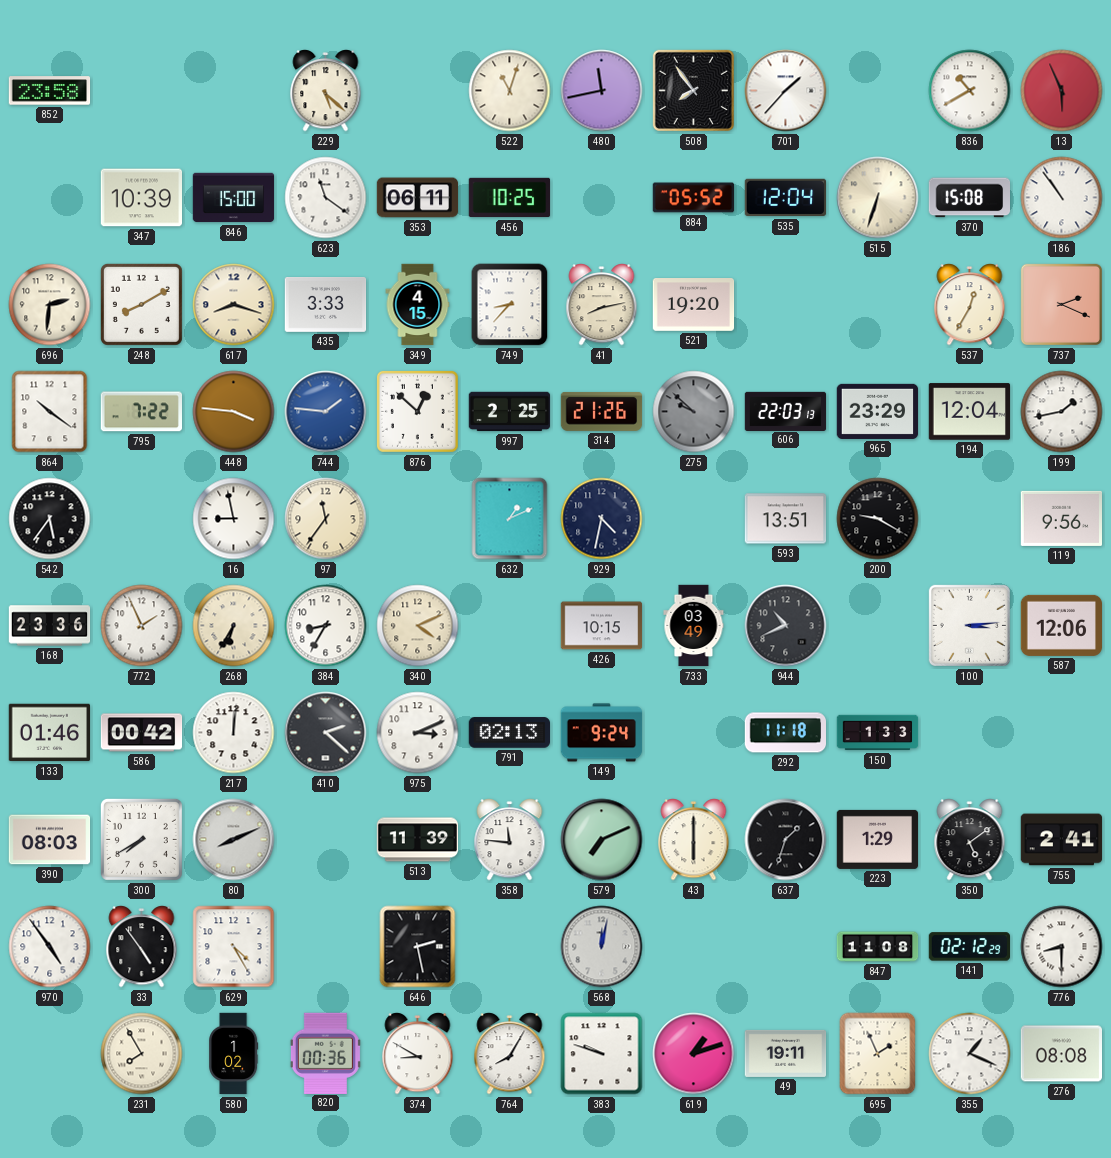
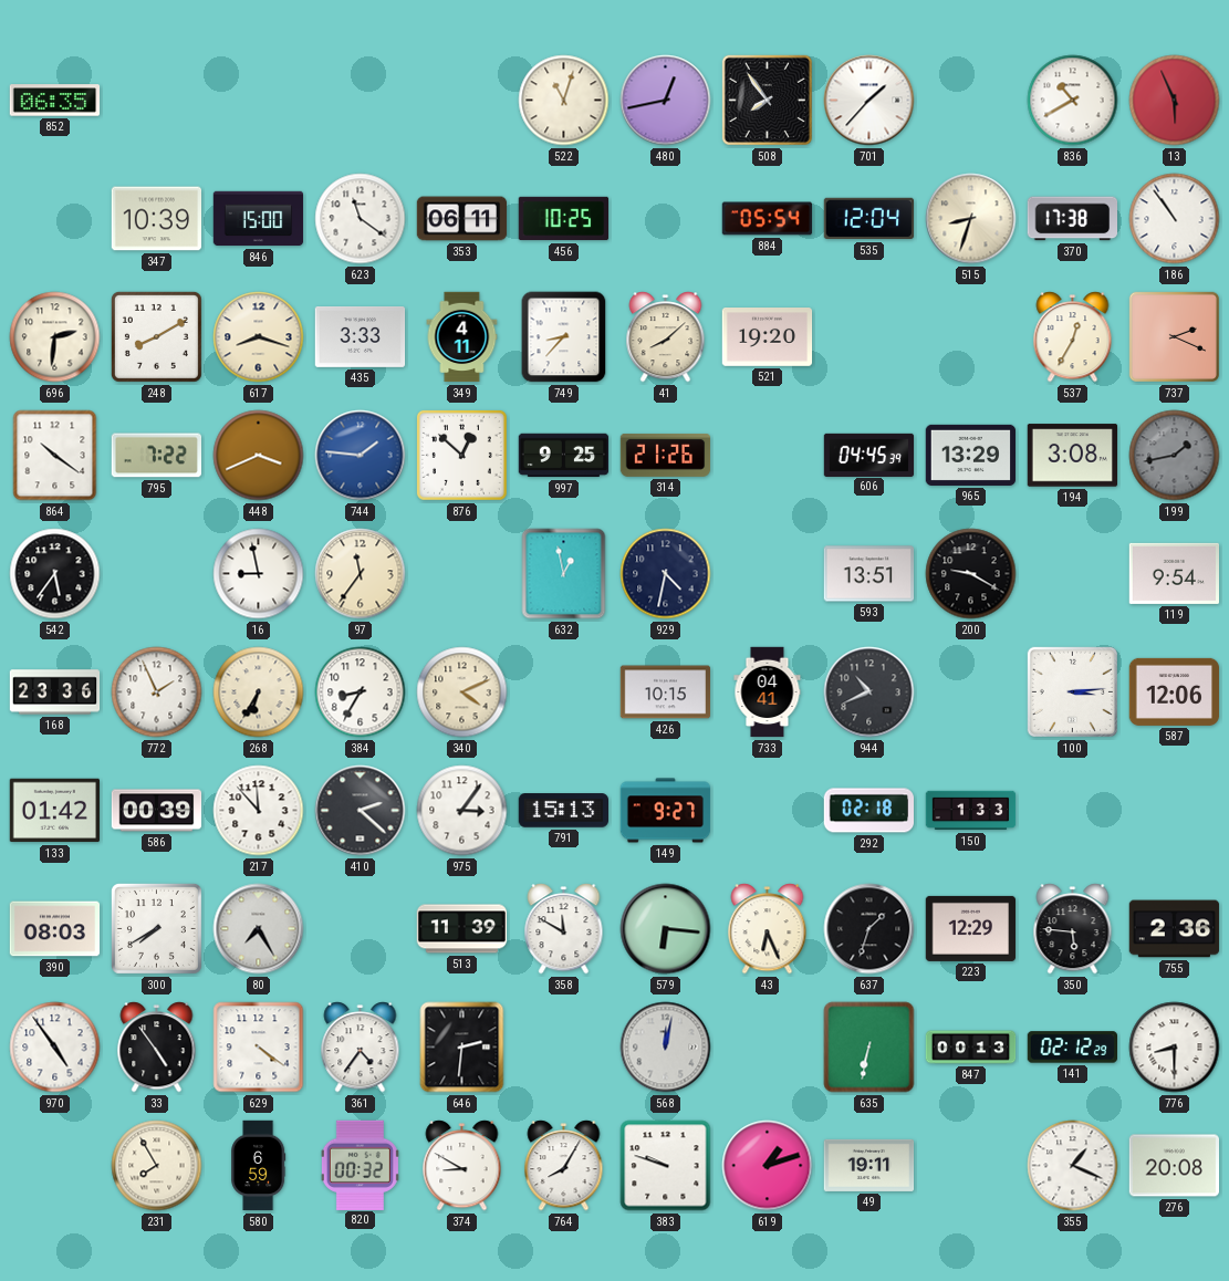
852: 23:58 -> 06:35 (55, 101)
229: 5:22 -> none (326, 91)
480: 11:43 -> 12:43 (666, 101)
884: 05:52 -> 05:54 (768, 219)
515: 6:33 -> 8:33 (971, 219)
370: 15:08 -> 17:38 (1072, 219)
349: 4:15 -> 4:11 (462, 337)
41: 8:13 -> 8:08 (666, 337)
448: 3:46 -> 3:41 (259, 456)
997: 2:25 -> 9:25 (564, 456)
275: 9:52 -> none (694, 412)
606: 22:03 -> 04:45 (869, 455)
965: 23:29 -> 13:29 (971, 455)
194: 12:04 -> 3:08 (1073, 456)
199 dial: white -> grey (1175, 456)
632: 1:11 -> 12:58 (564, 574)
119: 9:56 -> 9:54 (1174, 573)
733: 03:49 -> 04:41 (768, 692)
133: 01:46 -> 01:42 (54, 811)
586: 00:42 -> 00:39 (157, 811)
217: 12:01 -> 11:53 (259, 811)
975: 3:11 -> 3:06 (462, 811)
791: 02:13 -> 15:13 (563, 811)
149: 9:24 -> 9:27 (666, 811)
292: 11:18 -> 02:18 (869, 811)
80: 8:11 -> 7:25 (259, 929)
358: 11:46 -> 11:50 (564, 929)
579: 7:11 -> 6:16 (666, 929)
43: 6:00 -> 6:26 (768, 929)
223: 1:29 -> 12:29 (971, 928)
350: 5:09 -> 5:46 (1073, 929)
755: 2:41 -> 2:36 (1175, 929)
629: 4:25 -> 4:21 (259, 1048)
361: none -> 4:36 (361, 1048)
646: 2:28 -> 2:31 (462, 1048)
635: none -> 6:32 (869, 1048)
847: 11:08 -> 00:13 (971, 1048)
580: 1:02 -> 6:59 (259, 1166)
820: 00:36 -> 00:32 (360, 1165)
695: 1:56 -> none (878, 1054)
276: 08:08 -> 20:08 (1174, 1166)
